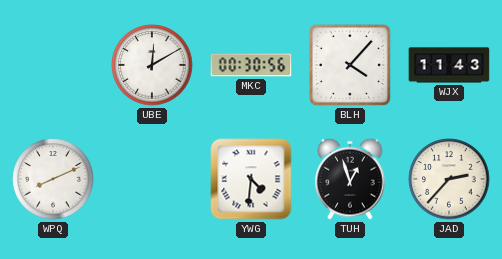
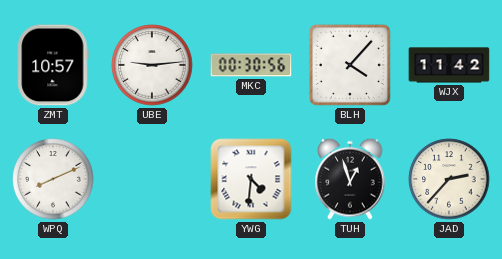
ZMT: none -> 10:57 (53, 65)
UBE: 12:10 -> 9:14 (152, 65)
WJX: 11:43 -> 11:42 (449, 65)
